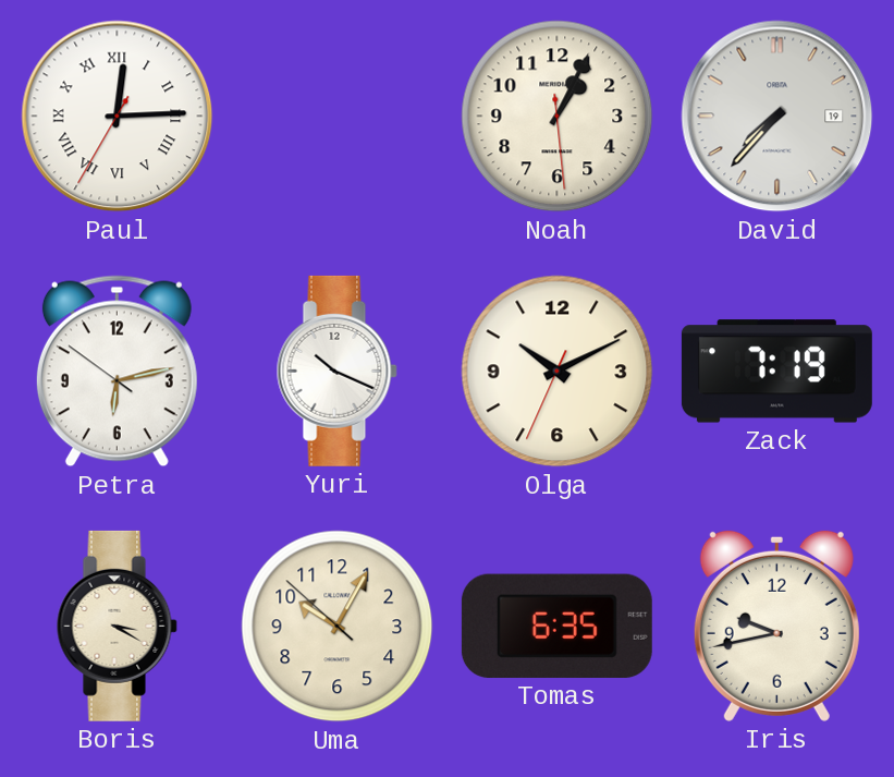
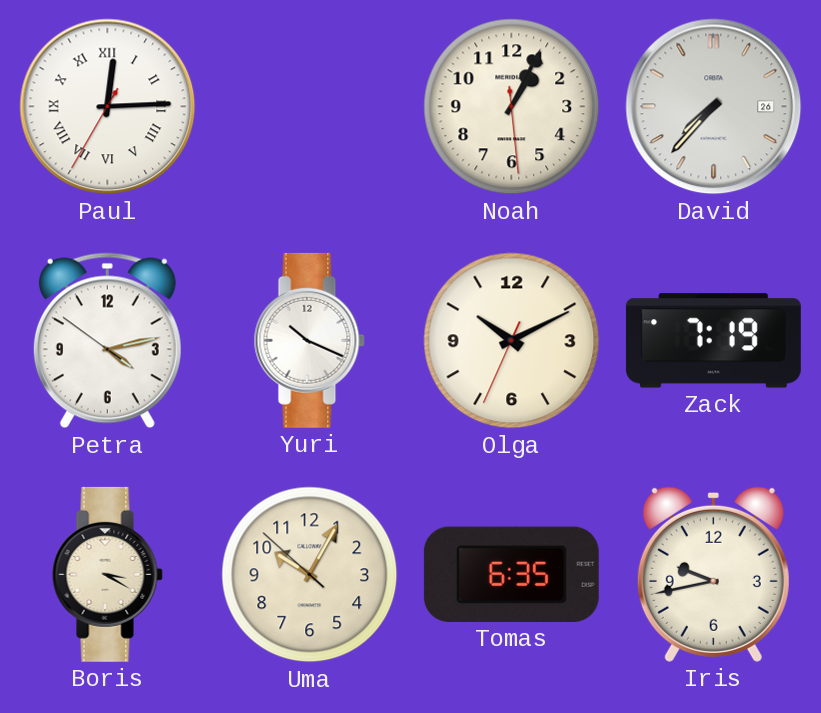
David date: 19 -> 26 (714, 107)
Petra: 6:12 -> 4:12 (107, 341)
